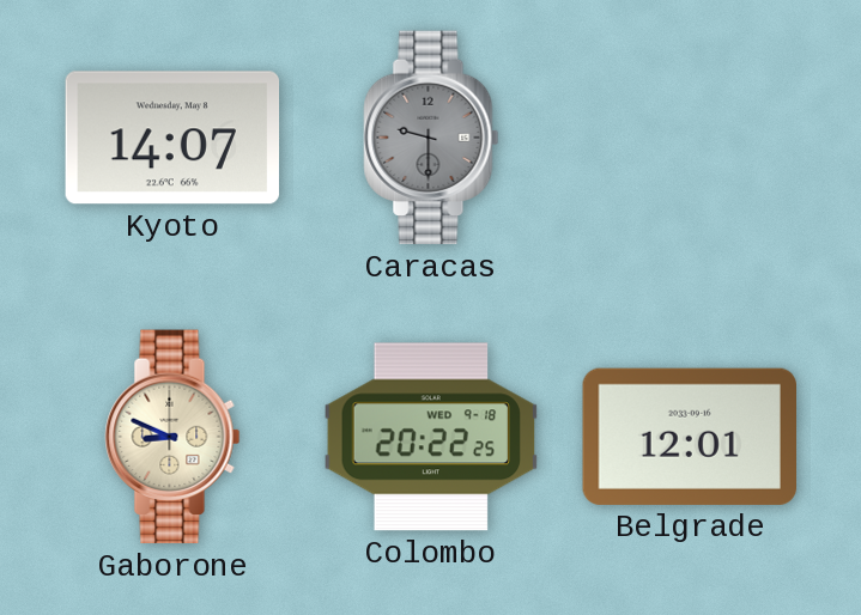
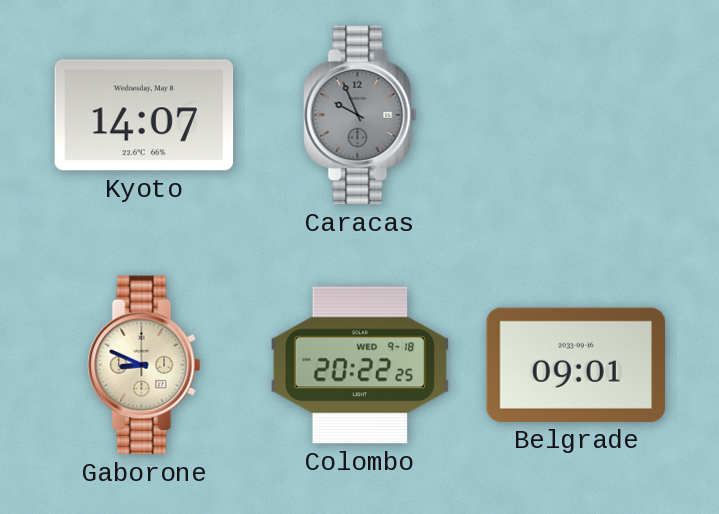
Caracas: 9:30 -> 9:56 (360, 115)
Belgrade: 12:01 -> 09:01 (575, 365)
